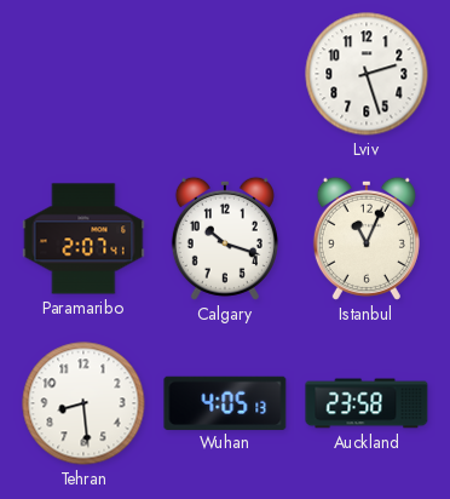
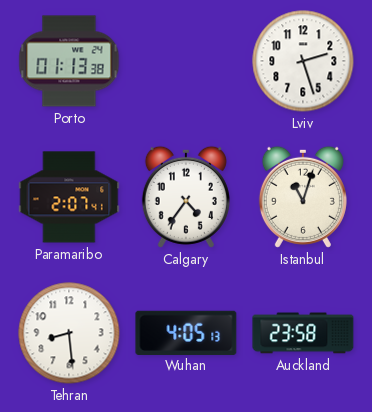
Porto: none -> 01:13 (69, 61)
Calgary: 10:18 -> 4:36 (186, 197)
Istanbul: 11:04 -> 11:03 (303, 197)
